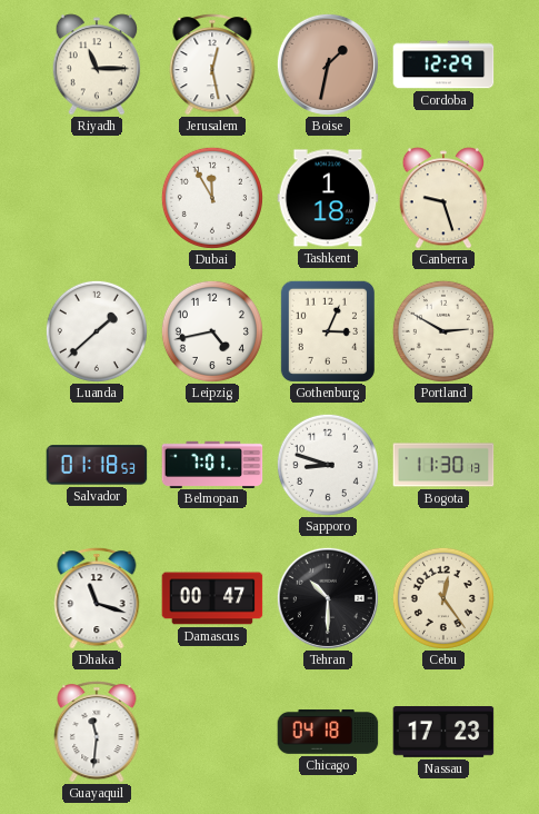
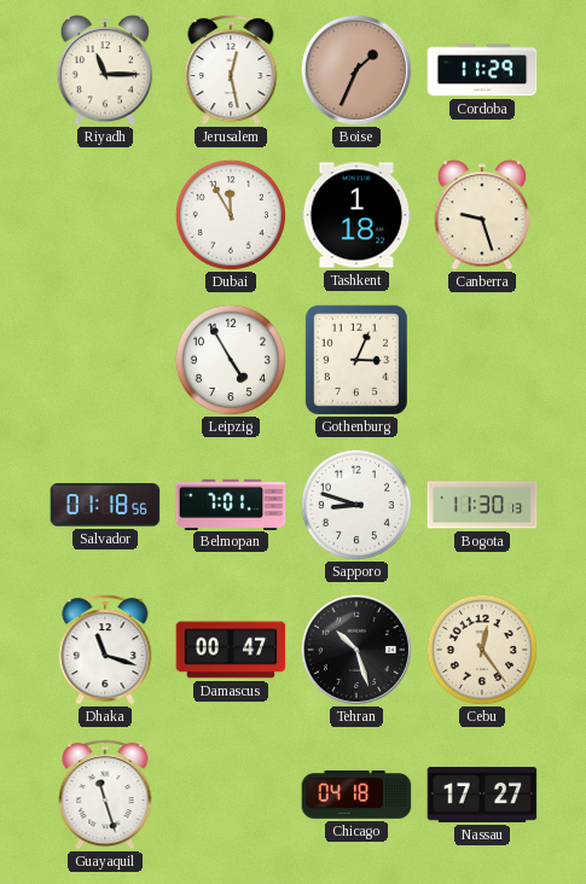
Boise: 1:32 -> 1:34 (356, 70)
Cordoba: 12:29 -> 11:29 (482, 70)
Luanda: 1:38 -> none (97, 331)
Leipzig: 4:43 -> 4:55 (231, 360)
Portland: 2:50 -> none (443, 331)
Salvador: 01:18:53 -> 01:18:56 (105, 505)
Tehran: 10:30 -> 10:27 (356, 650)
Guayaquil: 11:31 -> 11:27 (105, 795)
Nassau: 17:23 -> 17:27 (482, 796)
